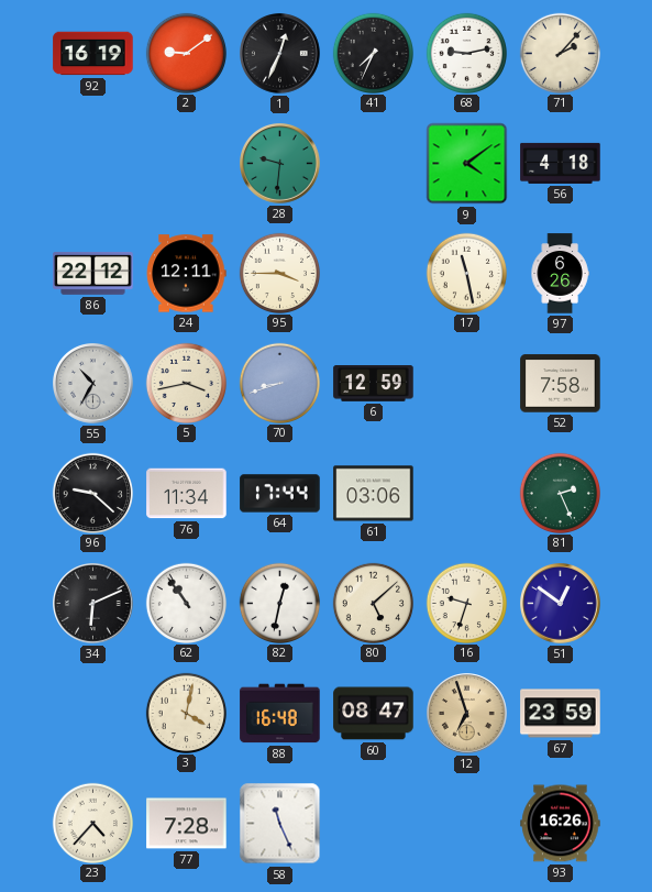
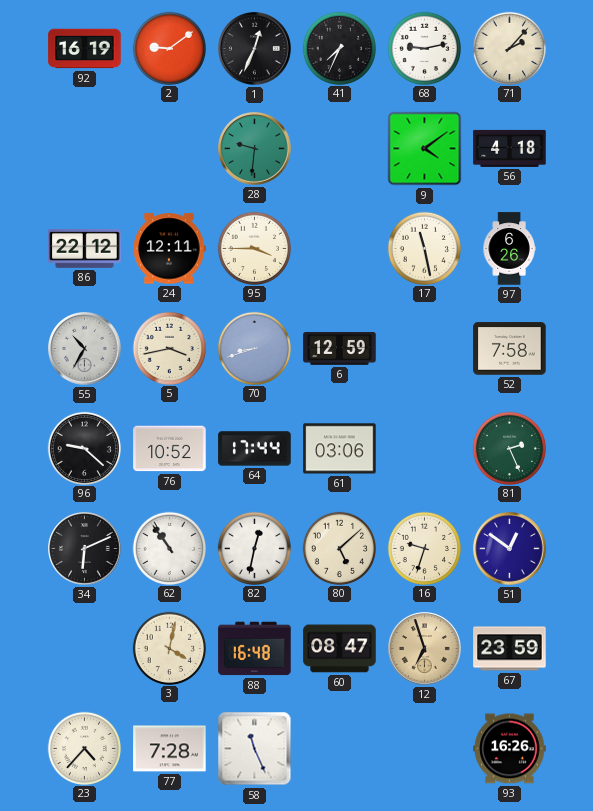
76: 11:34 -> 10:52 (170, 449)
